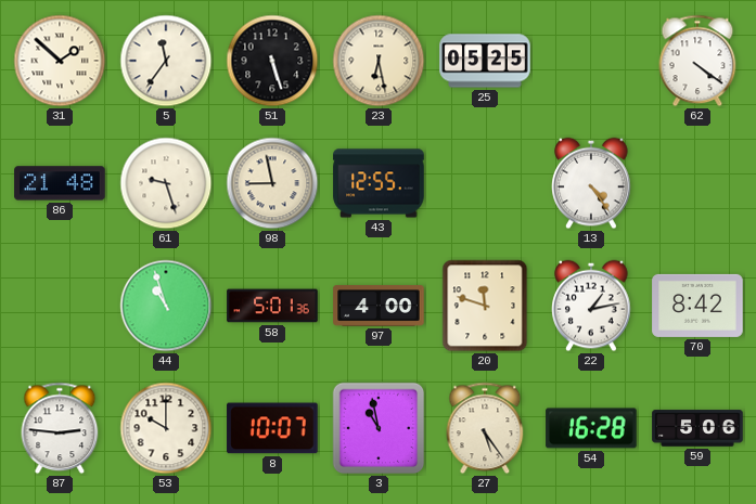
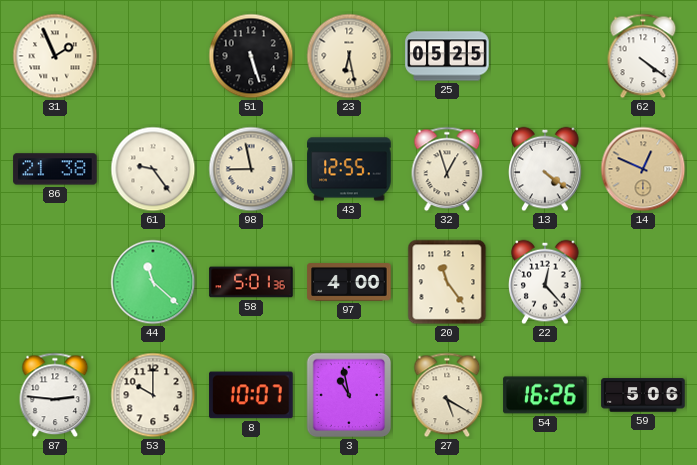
31: 1:52 -> 1:56 (55, 56)
5: 11:36 -> none (166, 61)
86: 21:48 -> 21:38 (55, 169)
61: 9:27 -> 9:24 (153, 169)
32: none -> 12:57 (447, 169)
13: 4:24 -> 4:21 (545, 169)
14: none -> 12:49 (643, 169)
44: 10:57 -> 11:22 (153, 282)
20: 11:48 -> 11:24 (447, 282)
22: 1:13 -> 12:23 (545, 282)
70: 8:42 -> none (697, 306)
27: 5:24 -> 5:20 (447, 395)
54: 16:28 -> 16:26 (545, 395)
